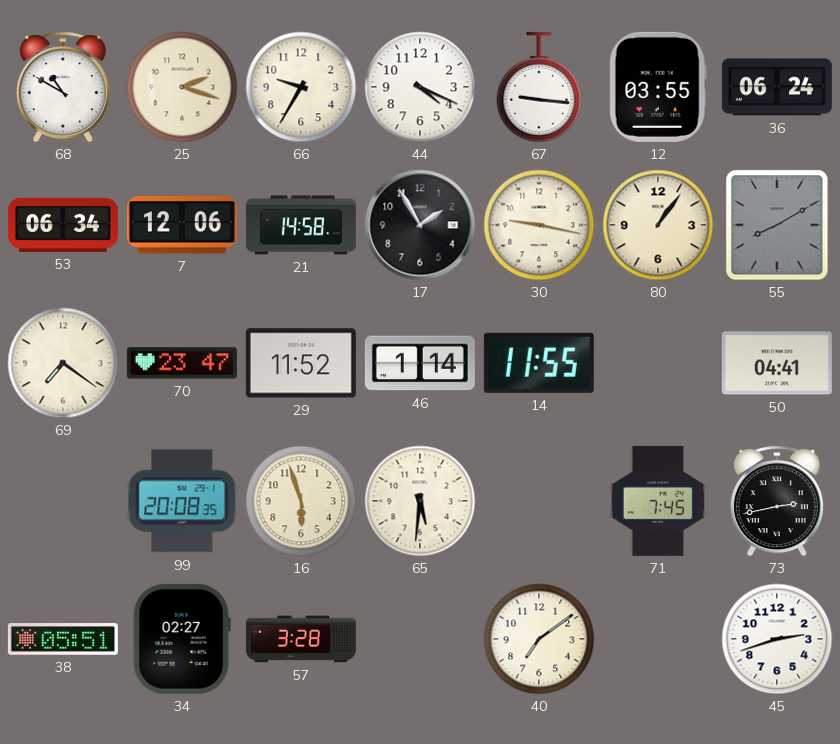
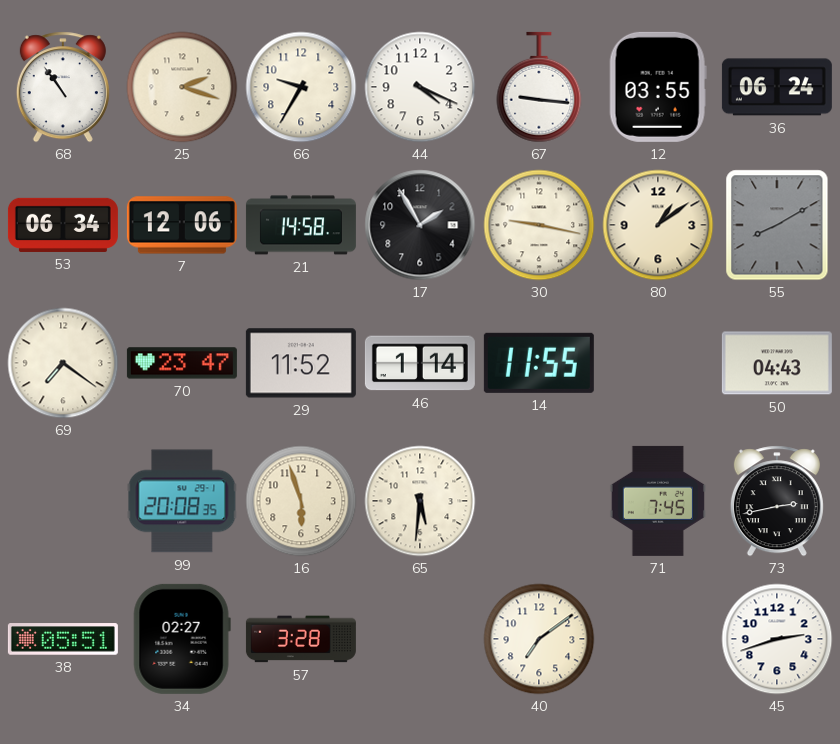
68: 10:50 -> 10:54 (63, 87)
80: 1:06 -> 1:09 (658, 225)
50: 04:41 -> 04:43 (777, 363)
